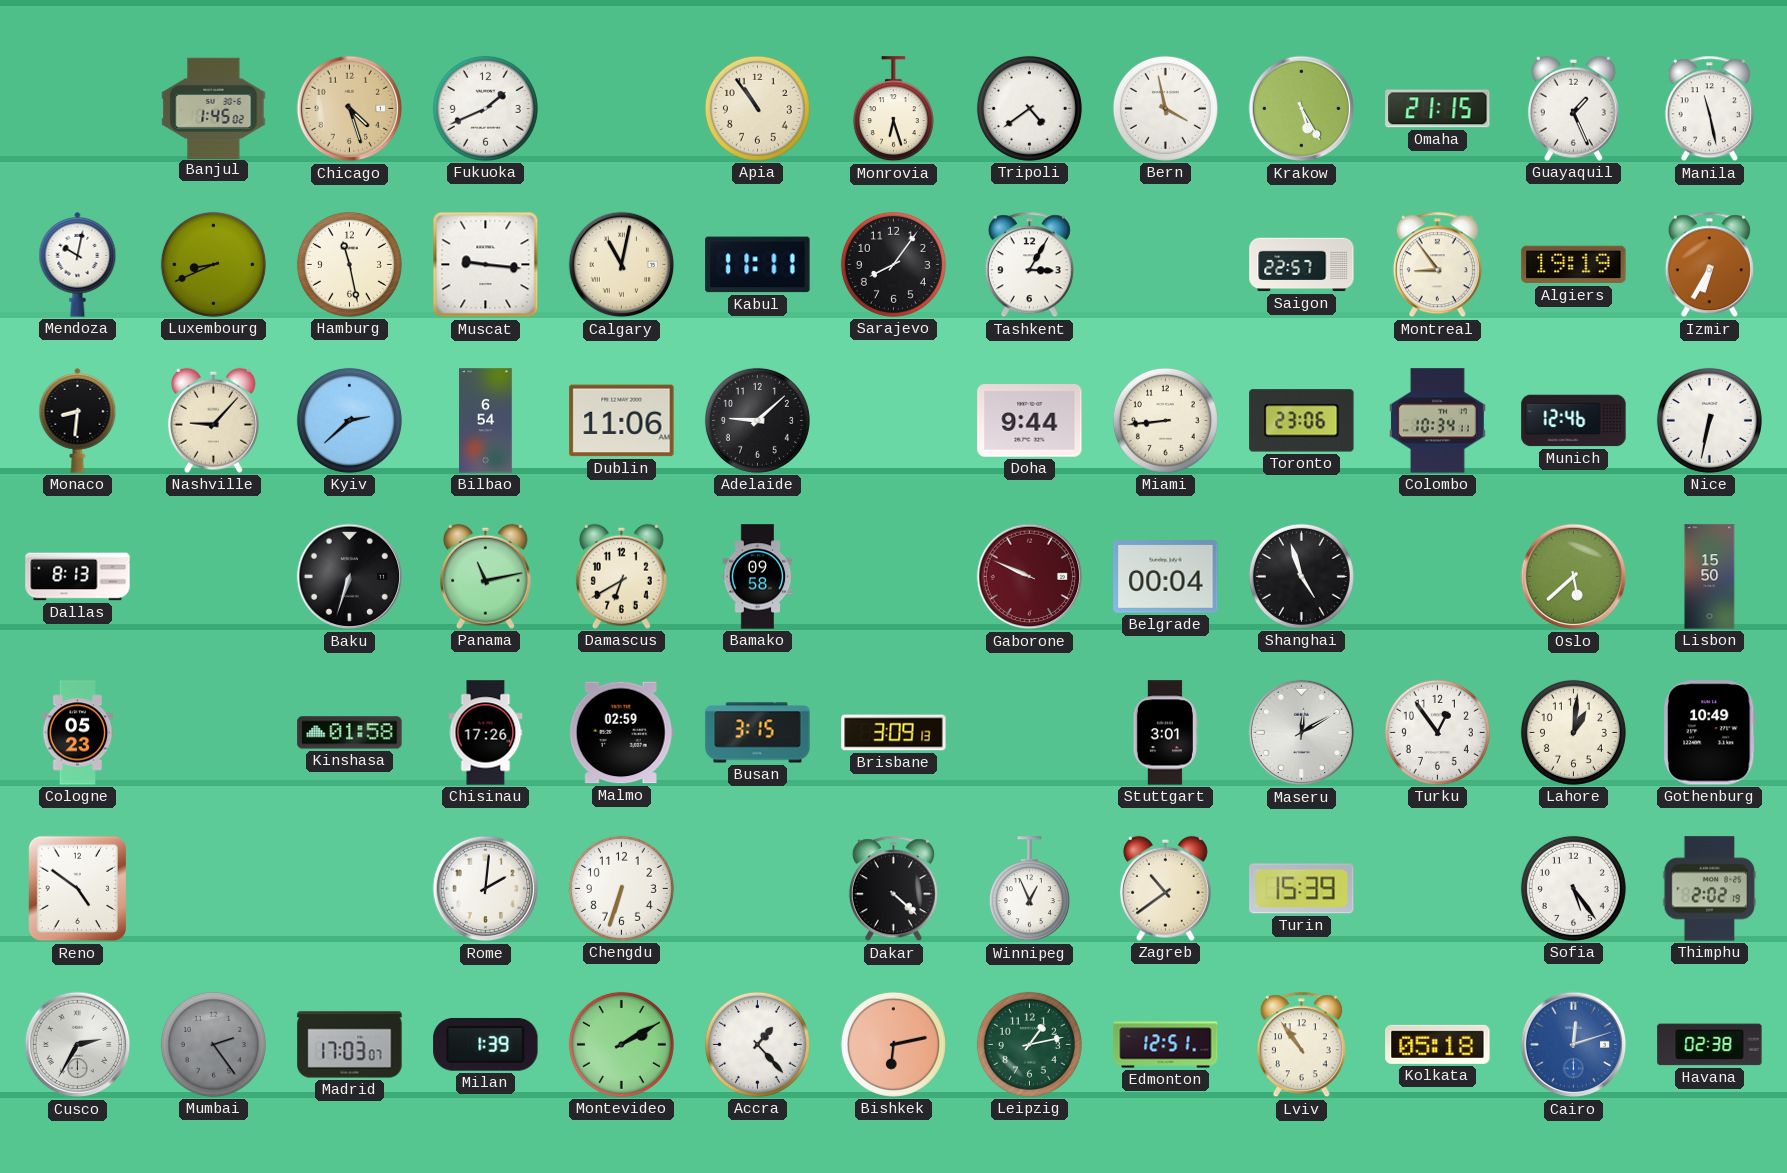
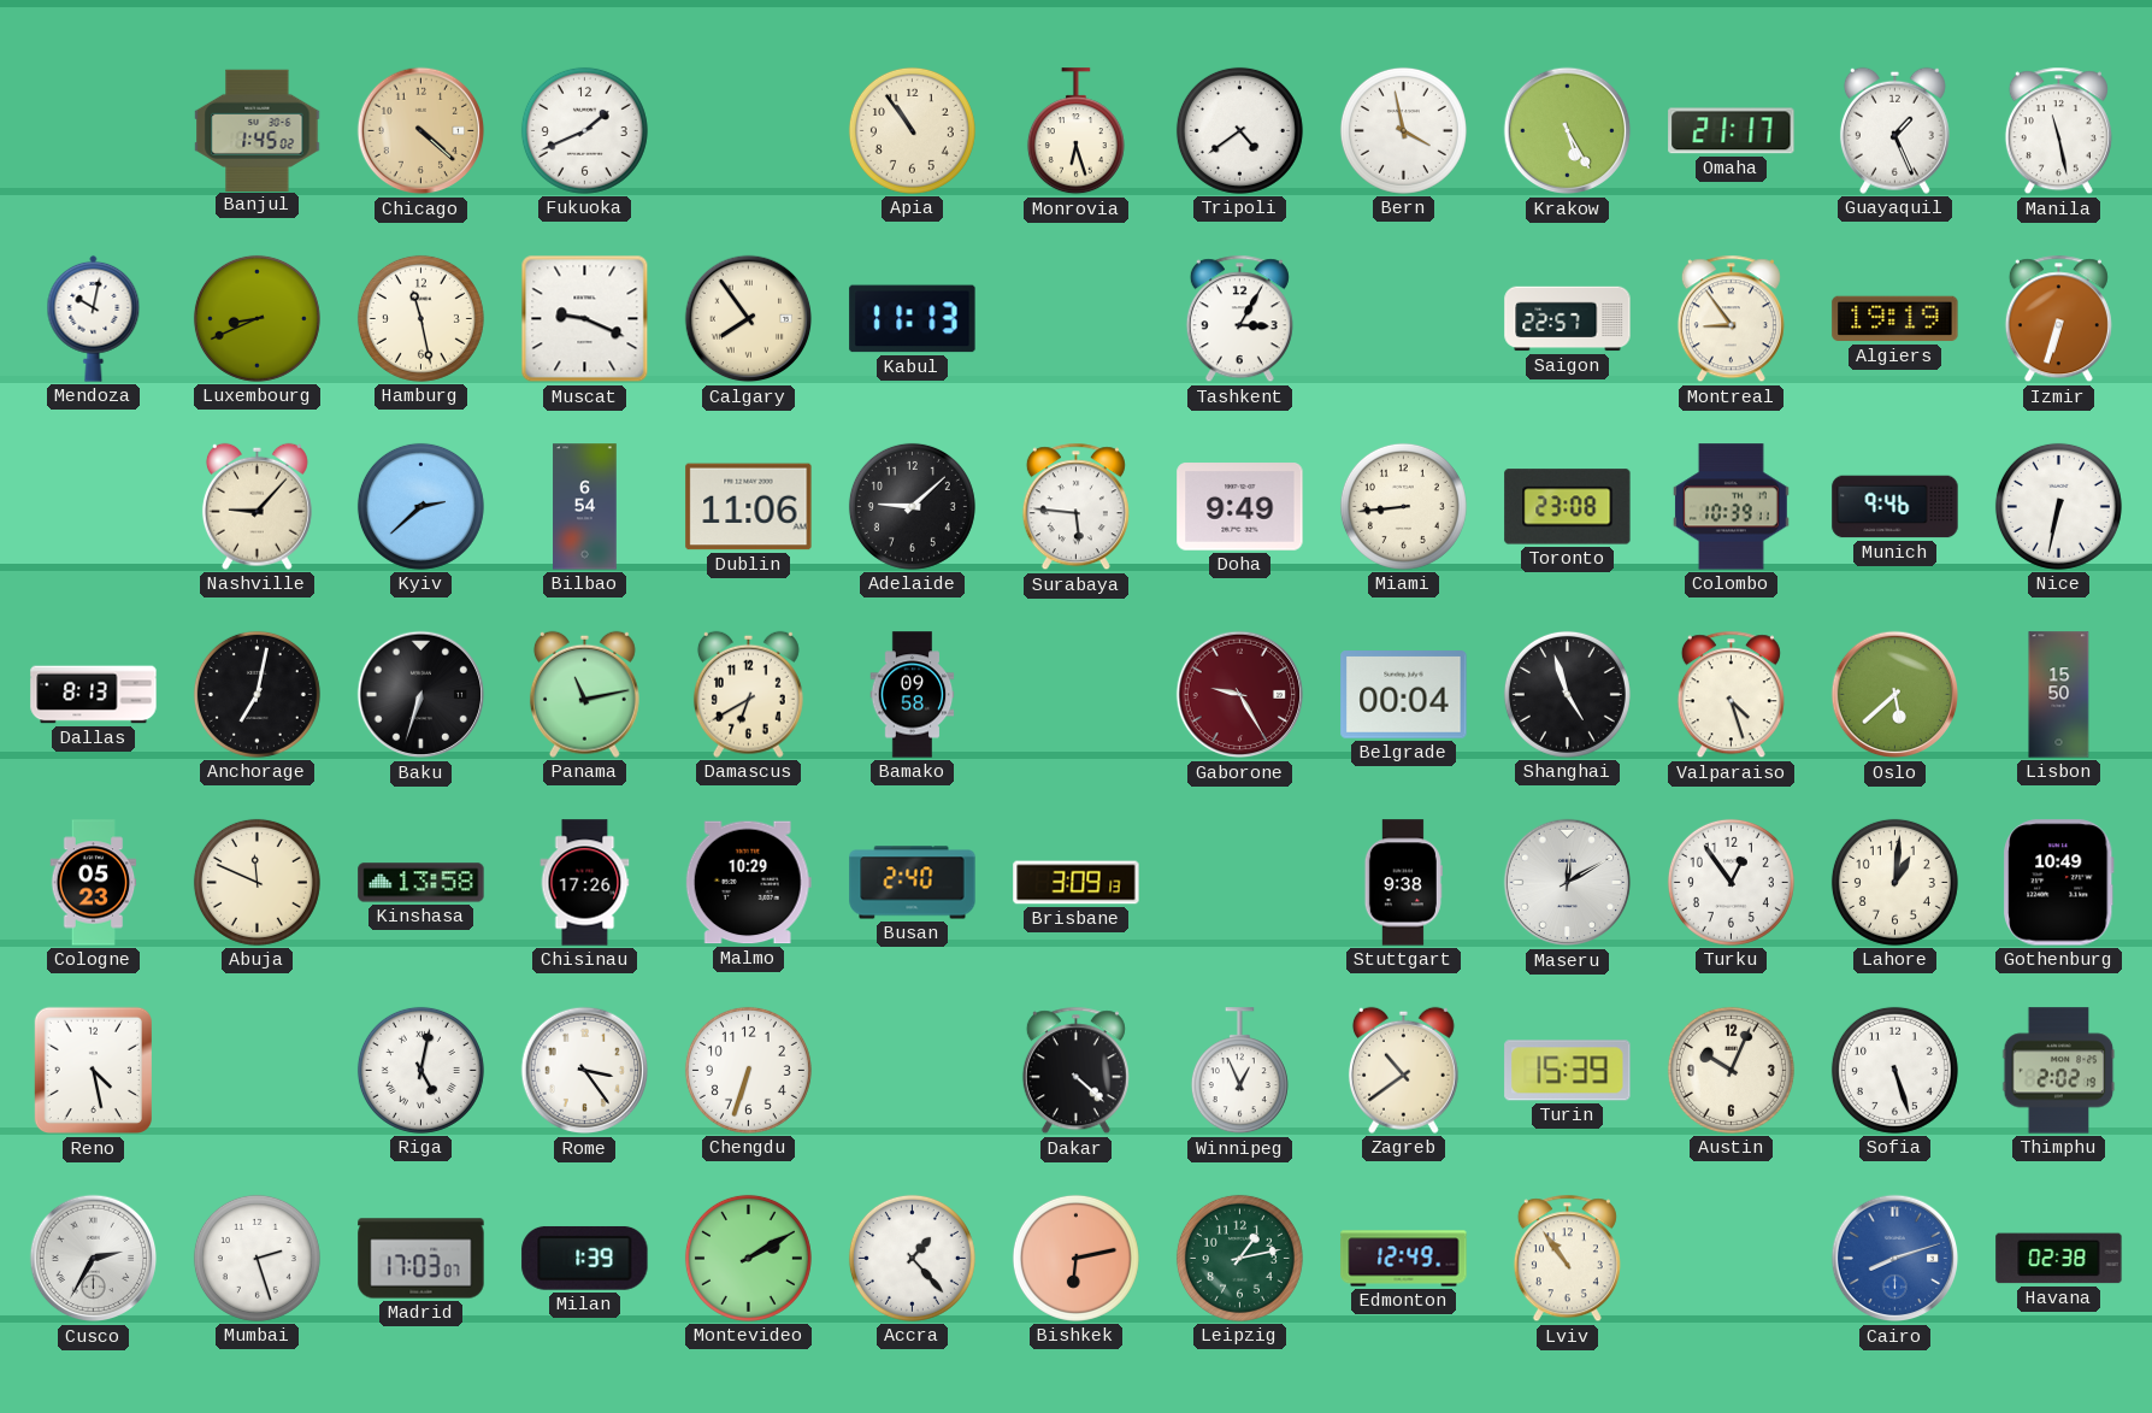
Chicago: 4:27 -> 4:22 (421, 131)
Omaha: 21:15 -> 21:17 (1732, 131)
Muscat: 9:16 -> 9:19 (585, 319)
Calgary: 11:02 -> 7:54 (749, 319)
Kabul: 11:11 -> 11:13 (913, 319)
Sarajevo: 8:06 -> none (893, 264)
Izmir: 6:35 -> 6:33 (2058, 319)
Monaco: 8:31 -> none (78, 420)
Surabaya: none -> 5:46 (1075, 507)
Doha: 9:44 -> 9:49 (1240, 507)
Toronto: 23:06 -> 23:08 (1568, 507)
Colombo: 10:34 -> 10:39 (1731, 507)
Munich: 12:46 -> 9:46 (1895, 507)
Anchorage: none -> 7:02 (257, 694)
Gaborone: 9:49 -> 9:25 (1240, 695)
Valparaiso: none -> 4:27 (1731, 695)
Abuja: none -> 11:49 (257, 882)
Kinshasa: 01:58 -> 13:58 (421, 883)
Malmo: 02:59 -> 10:29 (748, 883)
Busan: 3:15 -> 2:40 (913, 883)
Stuttgart: 3:01 -> 9:38 (1403, 883)
Reno: 4:51 -> 4:28 (93, 1071)
Riga: none -> 5:02 (420, 1070)
Rome: 2:01 -> 3:24 (585, 1071)
Austin: none -> 10:04 (1731, 1070)
Sofia: 5:24 -> 5:27 (1894, 1070)
Mumbai: 2:24 -> 2:27 (257, 1258)
Mumbai dial: grey -> white (257, 1258)
Edmonton: 12:51 -> 12:49 (1404, 1259)
Kolkata: 05:18 -> none (1438, 1044)
Cairo: 12:12 -> 8:12 (1895, 1259)
